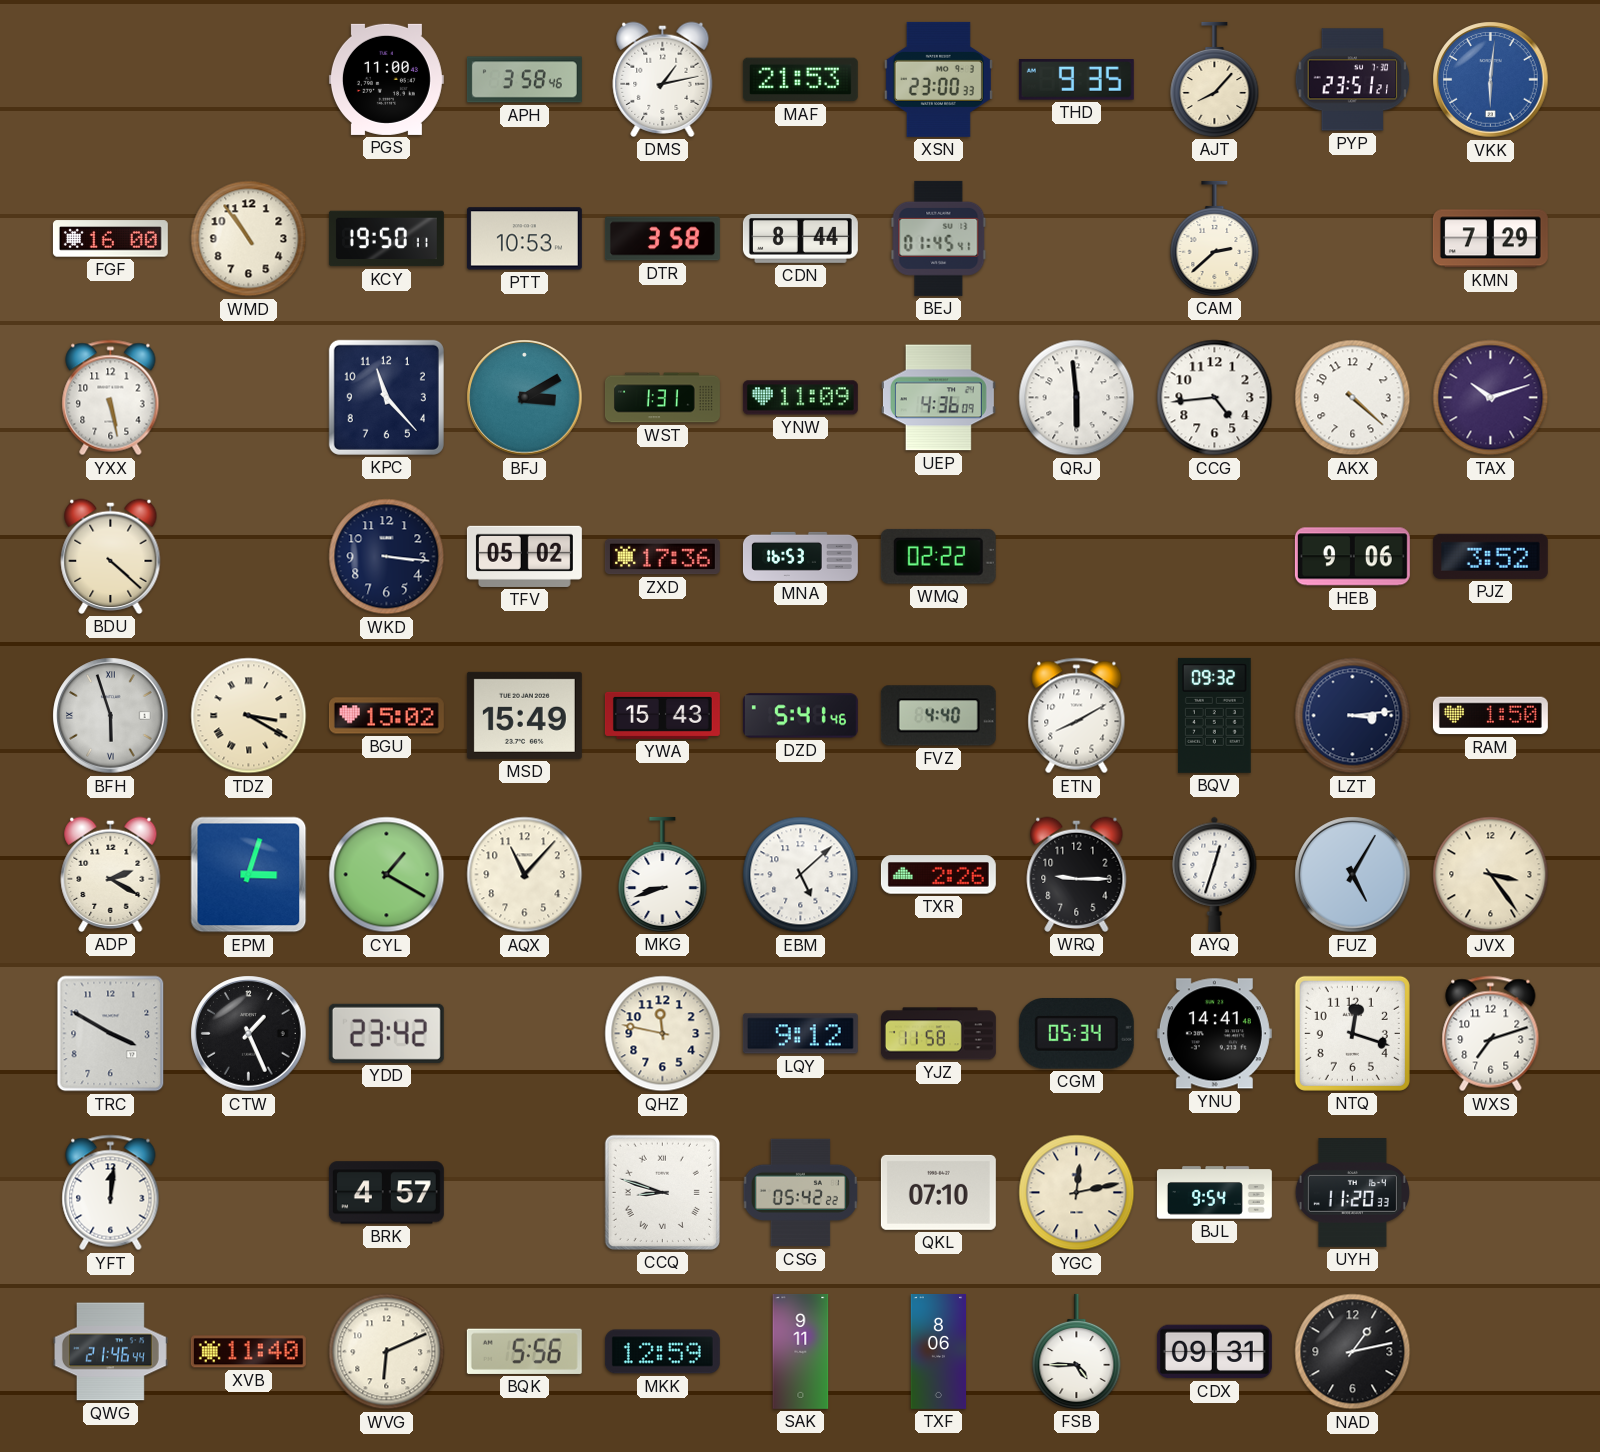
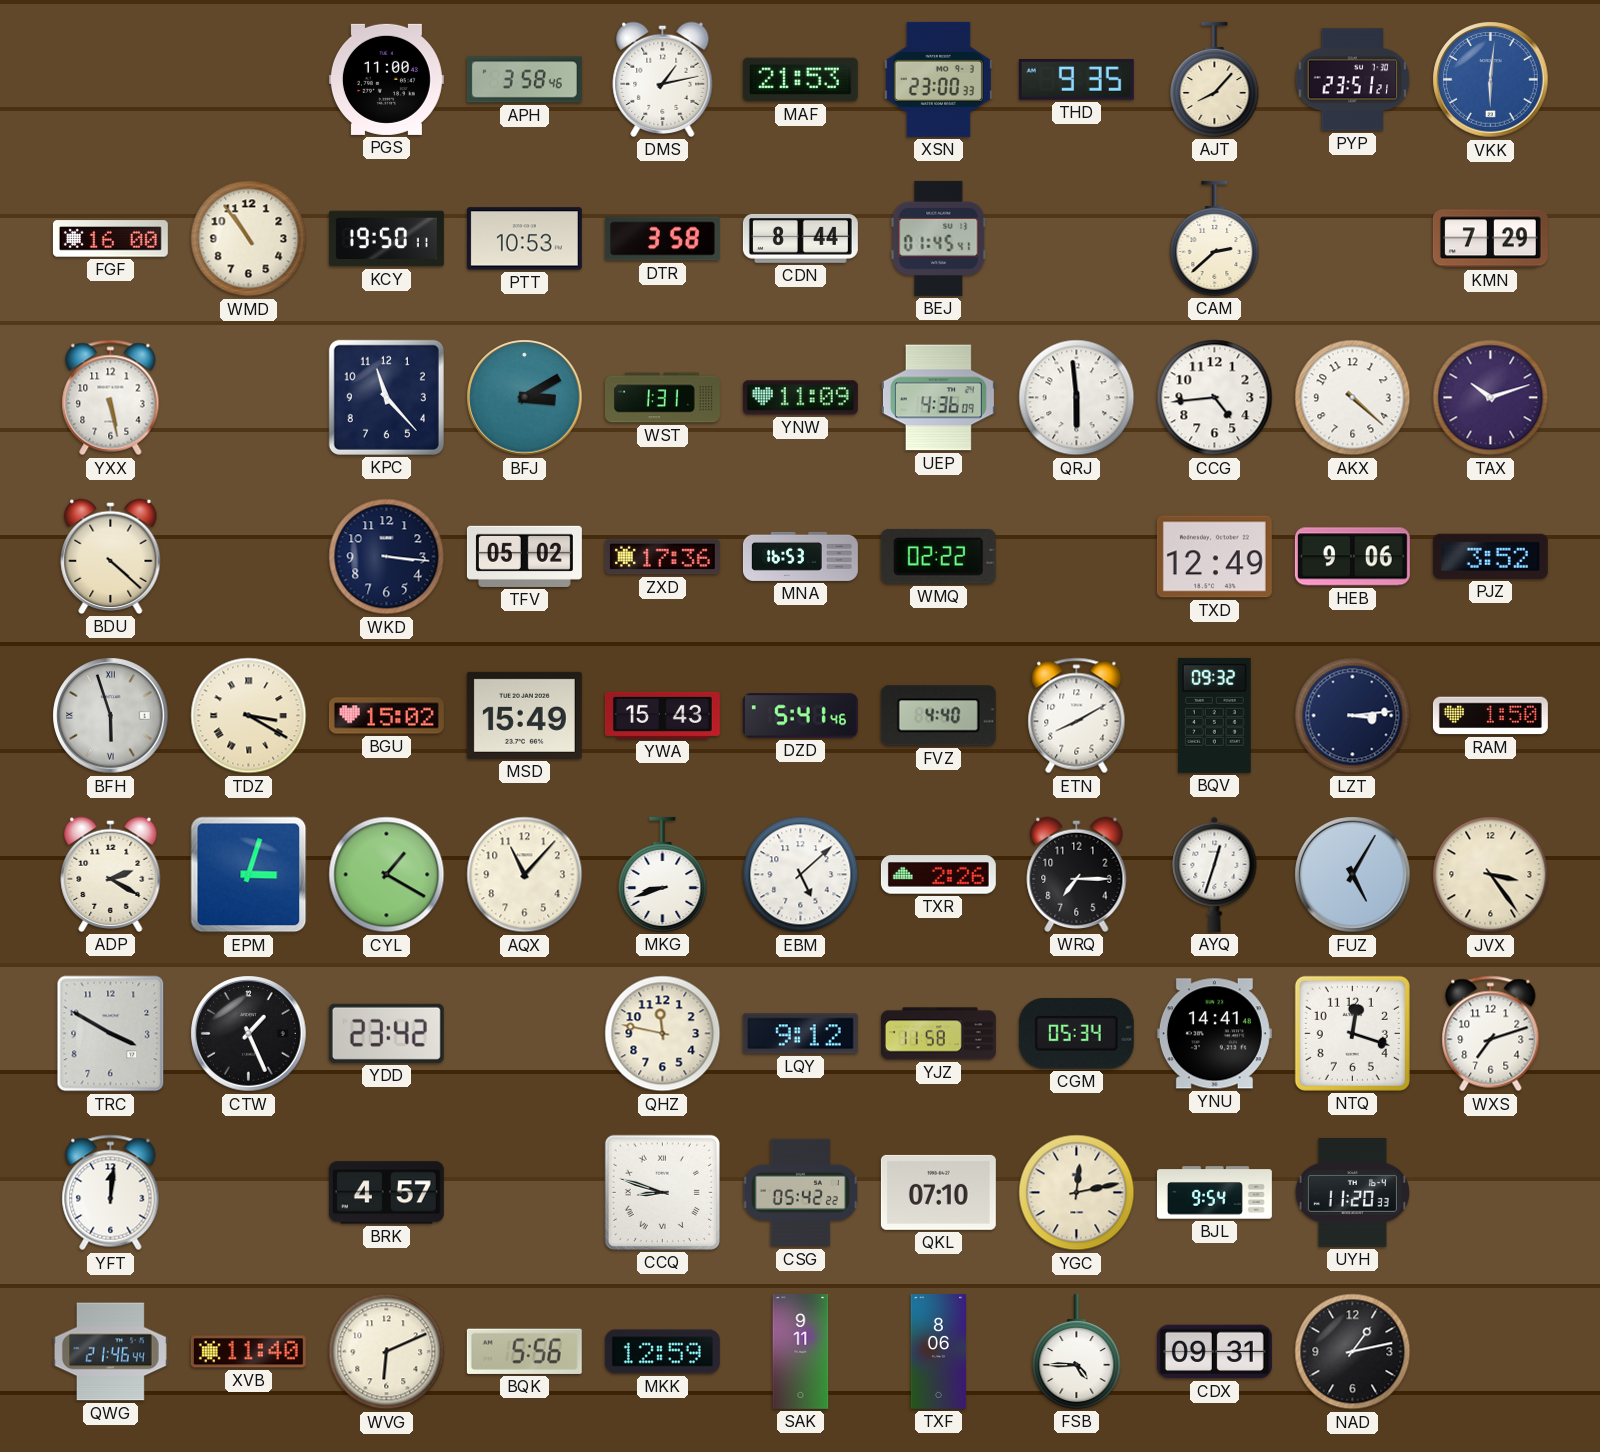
TXD: none -> 12:49 (1214, 557)
WRQ: 9:15 -> 7:15 (1077, 874)
